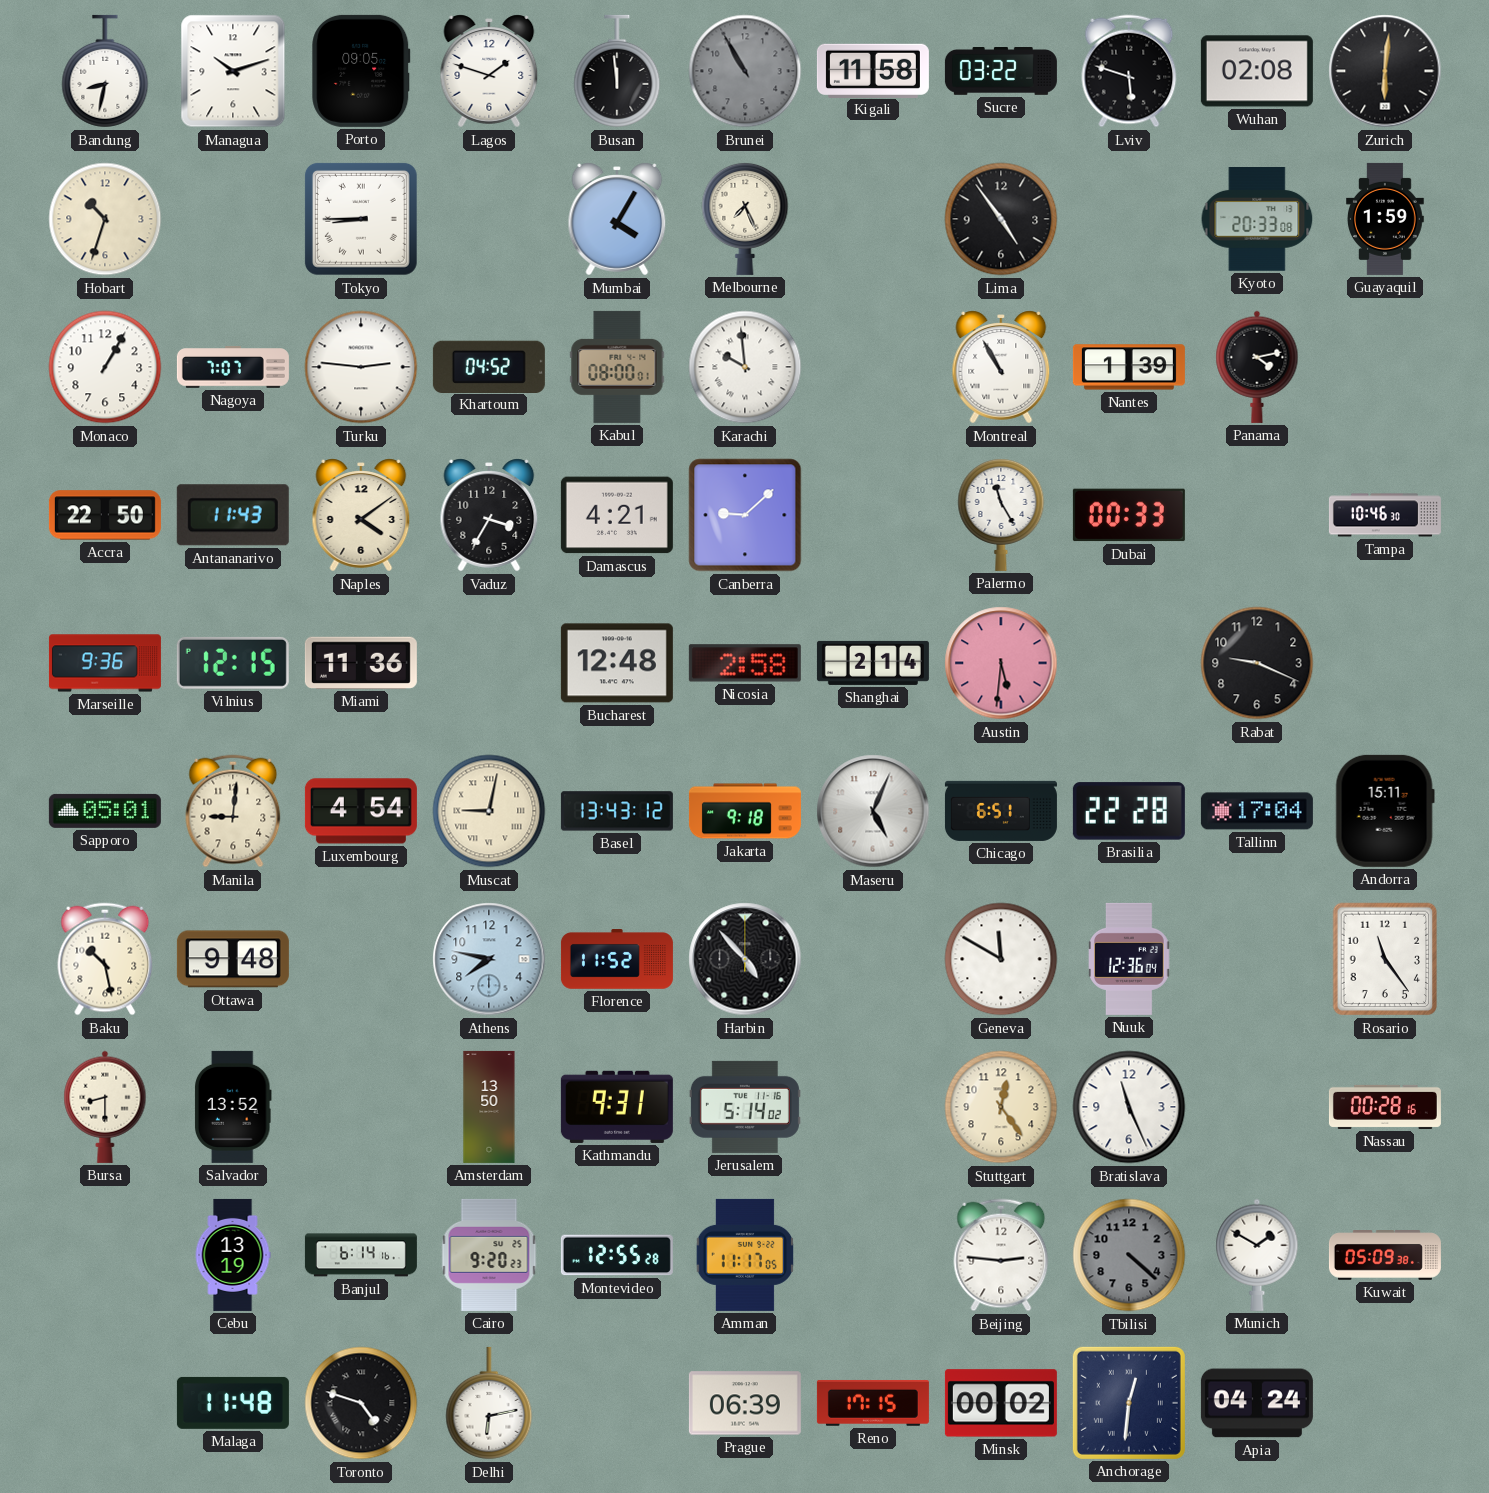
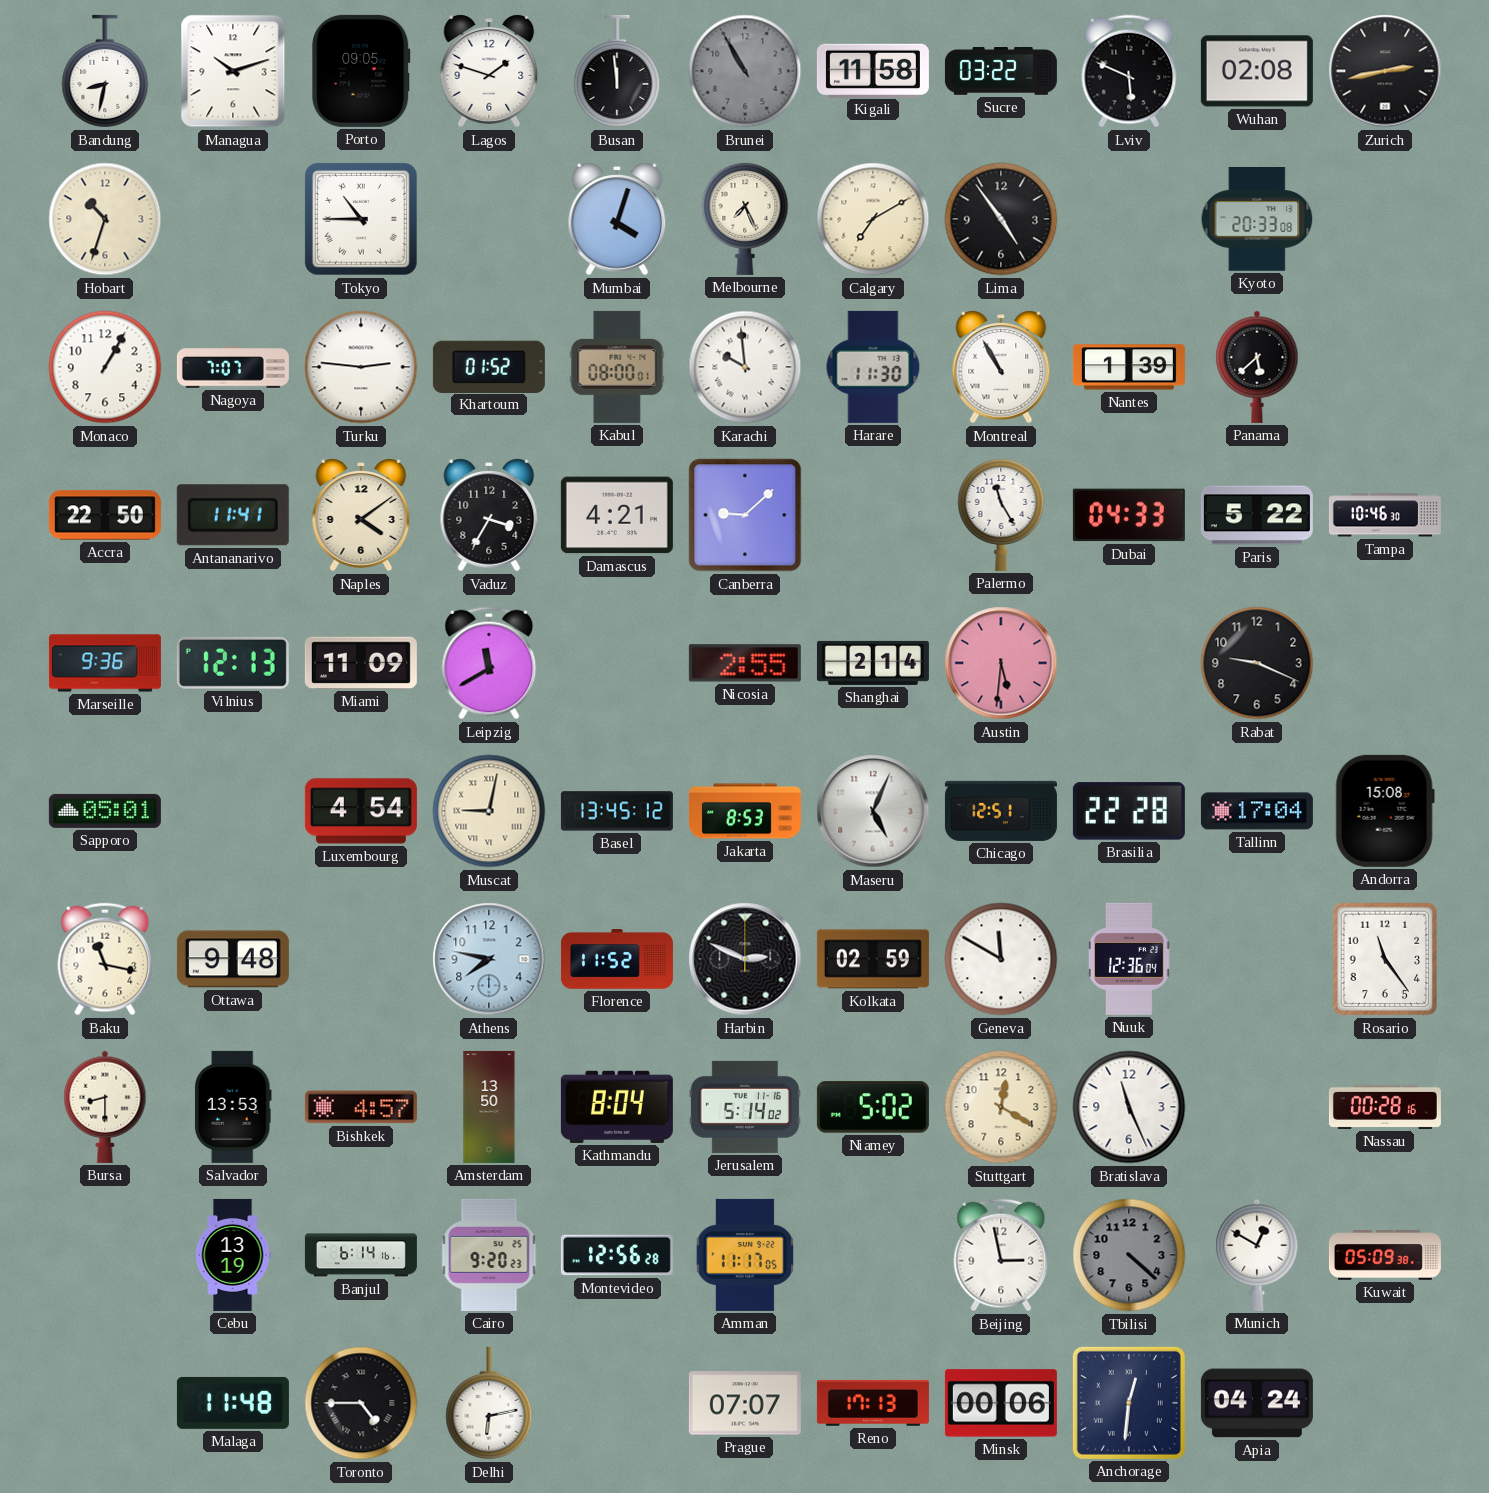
Lviv: 5:48 -> 5:49 (1129, 71)
Zurich: 6:01 -> 2:43 (1385, 71)
Tokyo: 8:45 -> 10:45 (361, 219)
Mumbai: 4:05 -> 4:03 (617, 219)
Calgary: none -> 7:10 (873, 219)
Guayaquil: 1:59 -> none (1386, 219)
Khartoum: 04:52 -> 01:52 (489, 366)
Harare: none -> 11:30 (873, 367)
Panama: 4:13 -> 5:38 (1257, 367)
Antananarivo: 11:43 -> 11:41 (233, 515)
Dubai: 00:33 -> 04:33 (1129, 515)
Paris: none -> 5:22 (1257, 515)
Vilnius: 12:15 -> 12:13 (233, 663)
Miami: 11:36 -> 11:09 (361, 663)
Leipzig: none -> 11:40 (489, 663)
Bucharest: 12:48 -> none (617, 663)
Nicosia: 2:58 -> 2:55 (745, 663)
Manila: 9:01 -> none (233, 811)
Basel: 13:43 -> 13:45 (617, 811)
Jakarta: 9:18 -> 8:53 (745, 811)
Chicago: 6:51 -> 12:51 (1001, 811)
Andorra: 15:11 -> 15:08 (1385, 811)
Baku: 10:28 -> 11:17 (105, 959)
Harbin: 4:53 -> 2:49 (745, 959)
Kolkata: none -> 02:59 (873, 959)
Salvador: 13:52 -> 13:53 (233, 1107)
Bishkek: none -> 4:57 (361, 1107)
Kathmandu: 9:31 -> 8:04 (617, 1107)
Niamey: none -> 5:02 (873, 1107)
Stuttgart: 12:24 -> 12:20 (1001, 1107)
Montevideo: 12:55 -> 12:56 (617, 1255)
Beijing: 2:46 -> 2:58 (1001, 1255)
Munich: 1:50 -> 12:50 (1257, 1255)
Toronto: 4:48 -> 4:45 (361, 1403)
Prague: 06:39 -> 07:07 (745, 1403)
Reno: 17:15 -> 17:13 (873, 1403)
Minsk: 00:02 -> 00:06 (1001, 1403)
